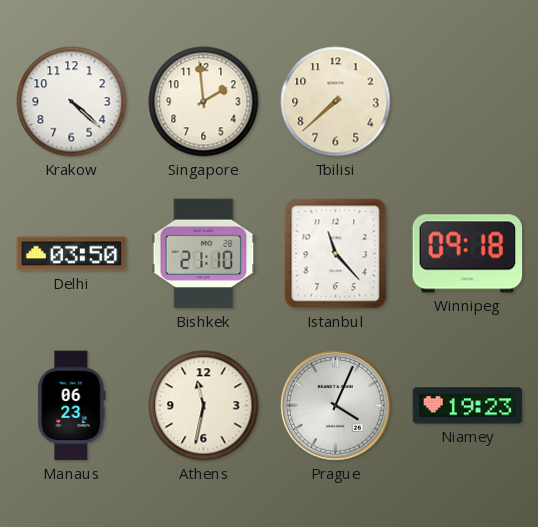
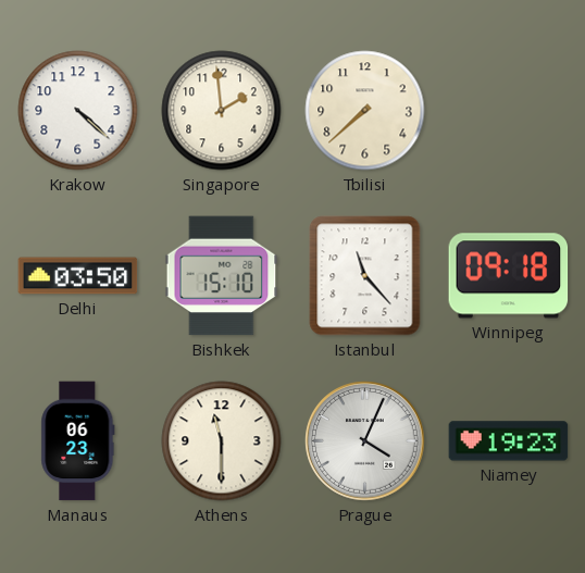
Bishkek: 21:10 -> 15:10 (222, 276)
Athens: 11:32 -> 11:30 (222, 441)
